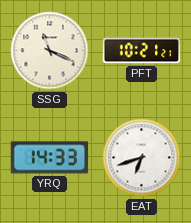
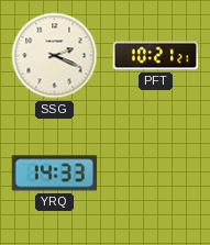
SSG: 11:19 -> 2:19 (55, 56)
EAT: 6:42 -> none (142, 158)
